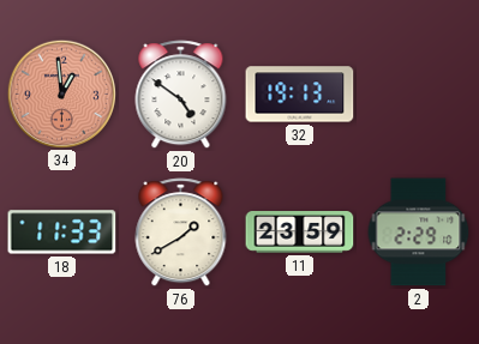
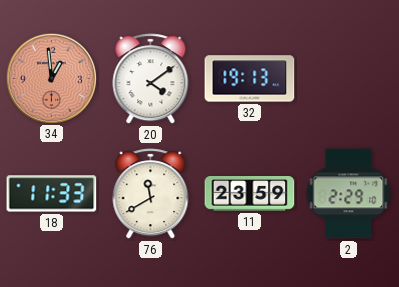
20: 4:51 -> 4:09 (151, 79)
76: 1:40 -> 11:40 (151, 194)
